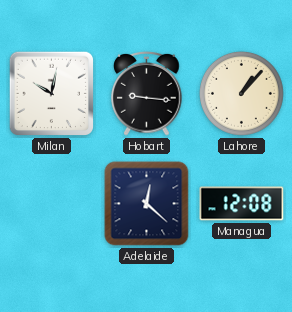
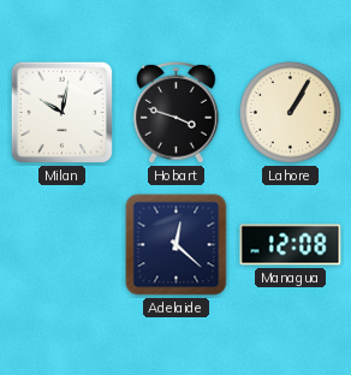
Hobart: 9:16 -> 3:48 (177, 113)
Lahore: 1:07 -> 1:05 (290, 112)
